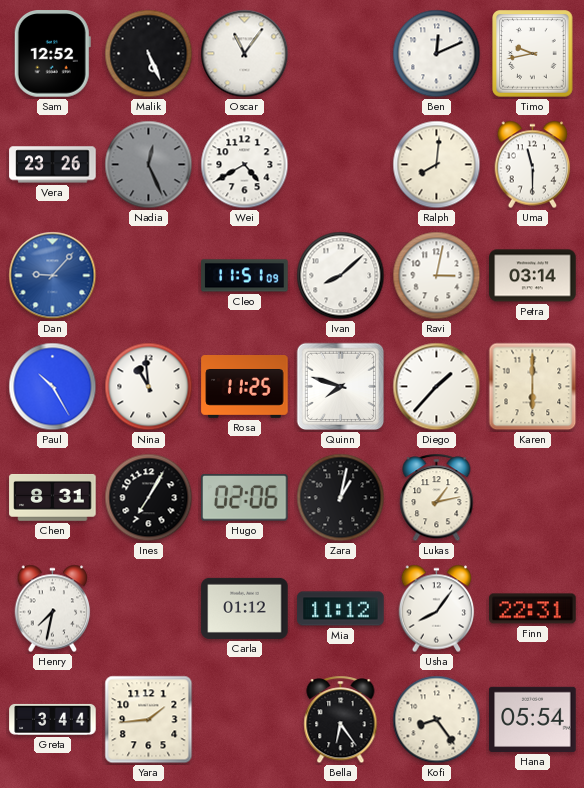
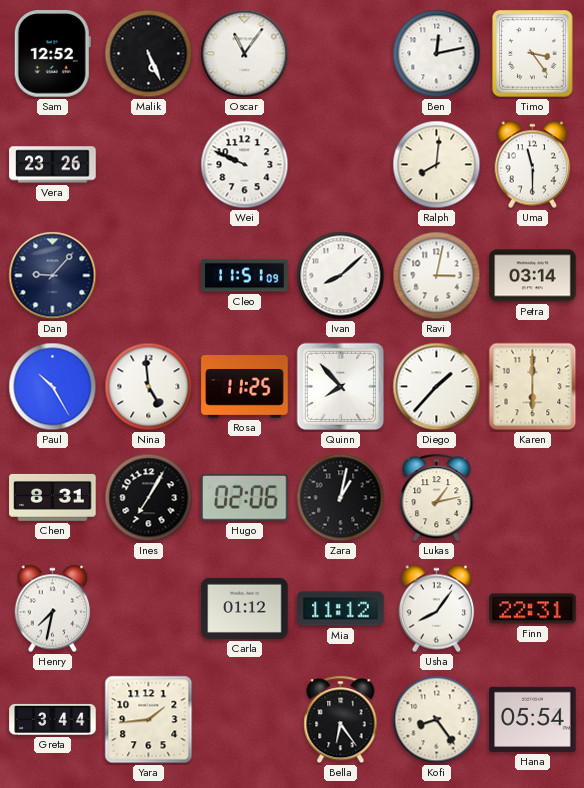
Ben: 12:11 -> 12:13 (437, 54)
Timo: 9:43 -> 3:24 (533, 54)
Nadia: 12:26 -> none (149, 165)
Wei: 4:40 -> 9:49 (245, 165)
Dan dial: blue -> navy (53, 276)
Nina: 10:59 -> 4:59 (149, 387)
Quinn: 7:48 -> 7:53 (341, 387)
